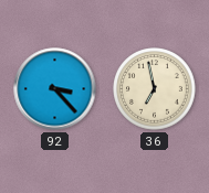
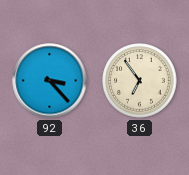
36: 6:58 -> 6:54 (140, 81)
